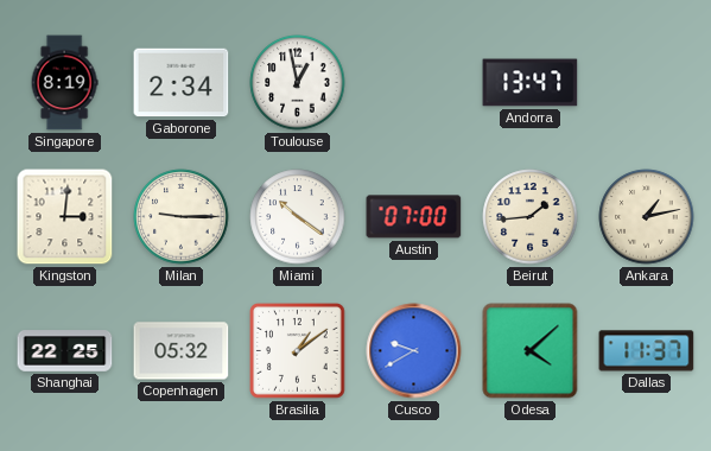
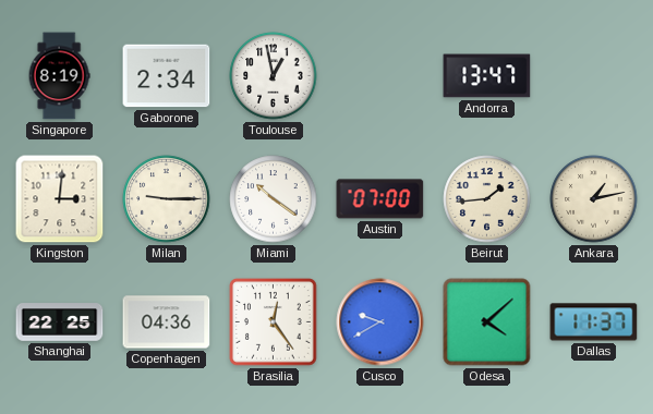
Copenhagen: 05:32 -> 04:36 (167, 322)
Brasilia: 1:09 -> 12:24 (274, 322)
